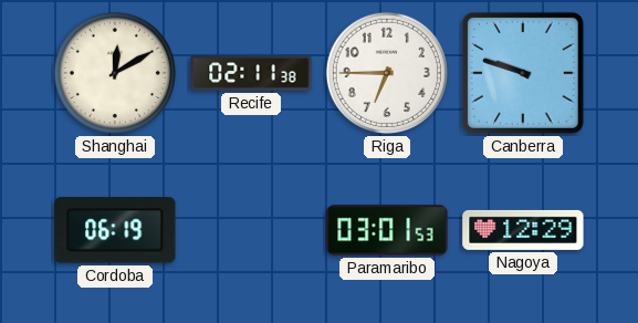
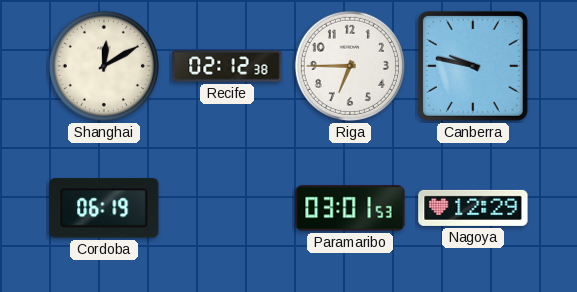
Recife: 02:11 -> 02:12 (227, 66)
Canberra: 9:48 -> 9:47 (473, 66)
